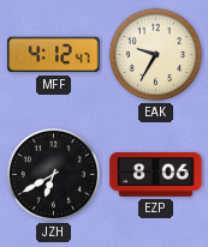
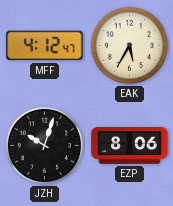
EAK: 9:35 -> 5:35 (130, 46)
JZH: 6:40 -> 10:03 (45, 146)
